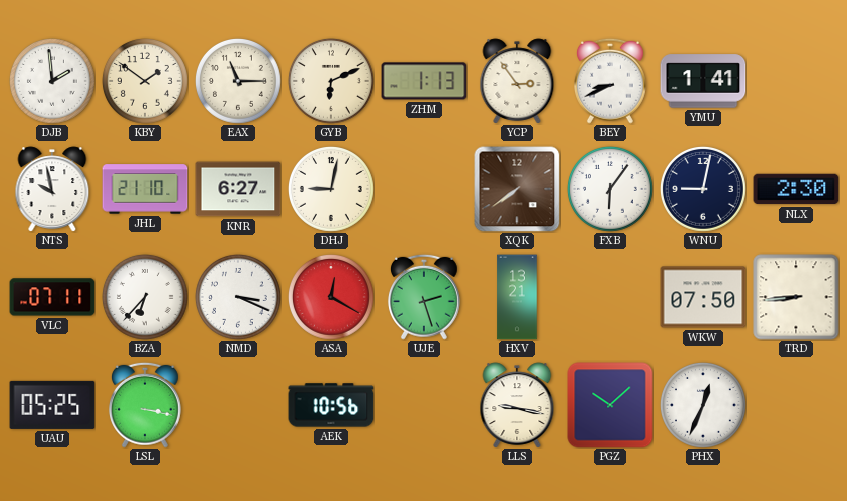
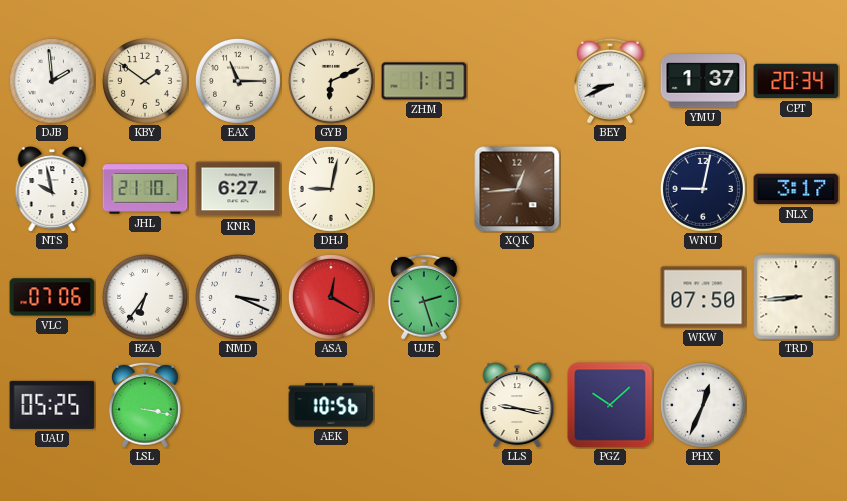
YCP: 2:54 -> none (517, 81)
YMU: 1:41 -> 1:37 (703, 81)
CPT: none -> 20:34 (796, 81)
XQK: 7:39 -> 12:44 (517, 189)
FXB: 6:06 -> none (610, 189)
NLX: 2:30 -> 3:17 (796, 189)
VLC: 07:11 -> 07:06 (52, 297)
BZA: 6:37 -> 6:36 (145, 297)
HXV: 13:21 -> none (517, 297)
